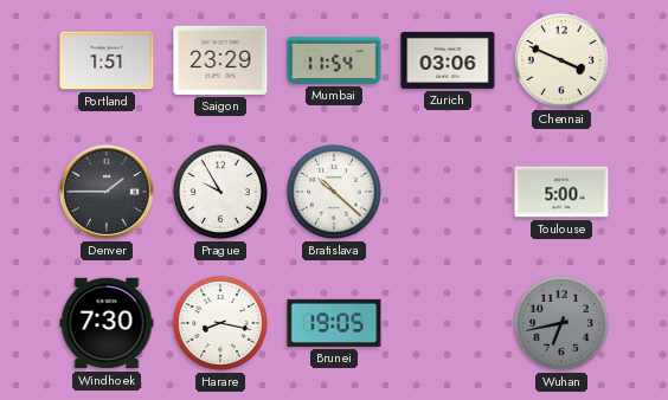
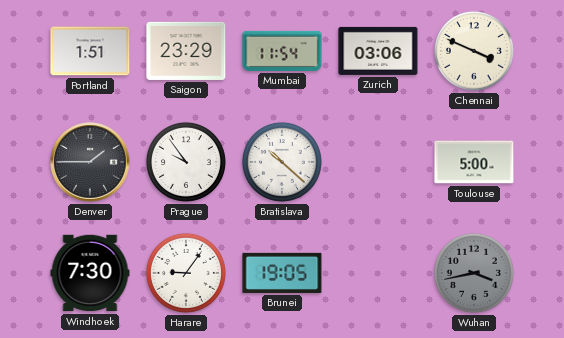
Prague: 9:55 -> 9:54 (186, 162)
Harare: 8:17 -> 9:06 (186, 273)
Wuhan: 6:43 -> 3:43 (474, 273)
